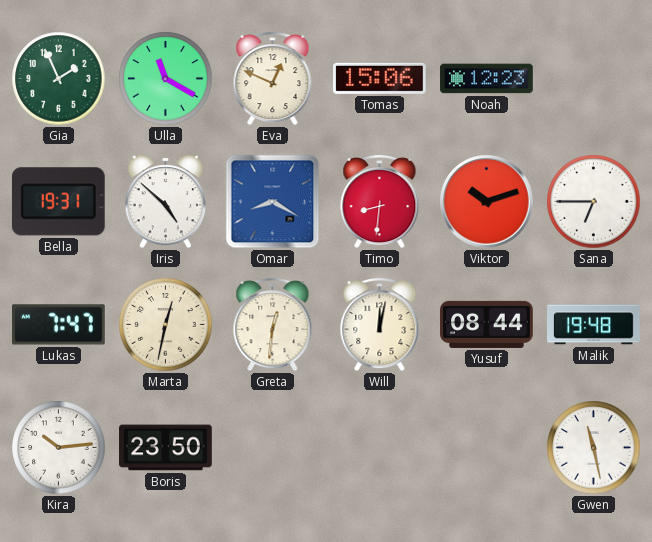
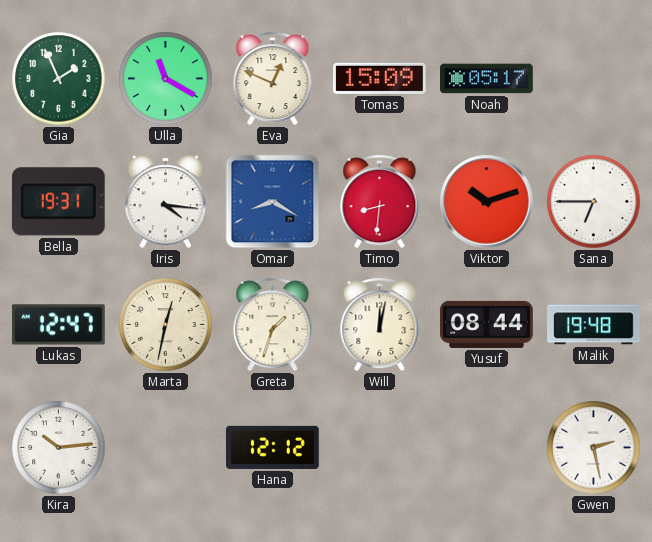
Tomas: 15:06 -> 15:09 (380, 78)
Noah: 12:23 -> 05:17 (487, 79)
Iris: 4:52 -> 4:16 (166, 202)
Lukas: 7:47 -> 12:47 (59, 325)
Greta: 12:31 -> 1:33 (273, 325)
Boris: 23:50 -> none (166, 448)
Hana: none -> 12:12 (273, 447)
Gwen: 11:28 -> 2:28 (594, 448)
